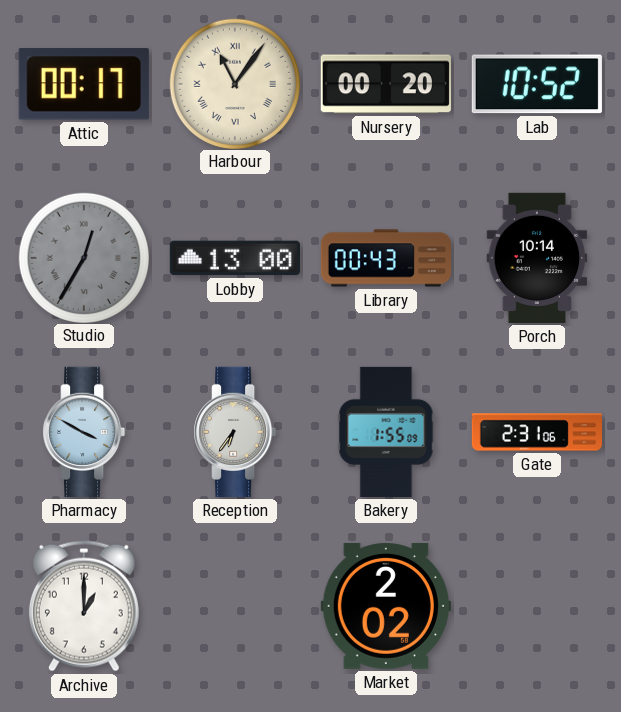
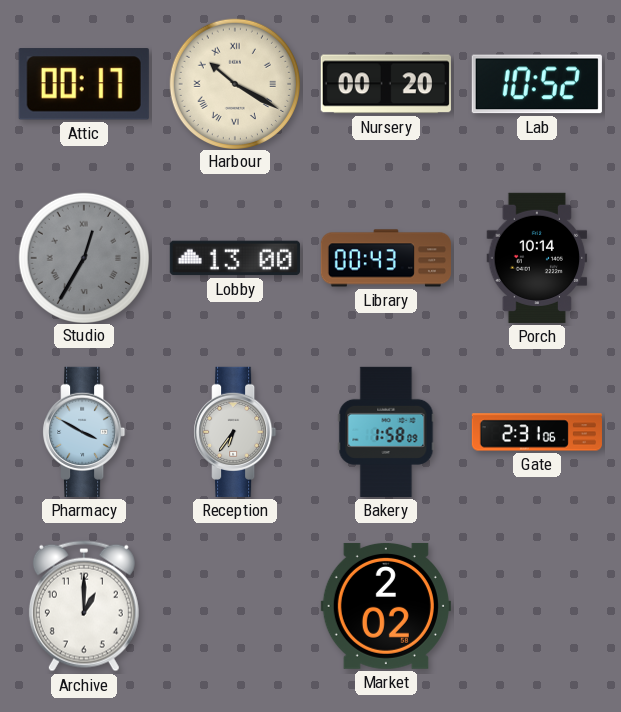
Harbour: 11:06 -> 10:20 (234, 83)
Bakery: 1:55 -> 1:58 (386, 432)
